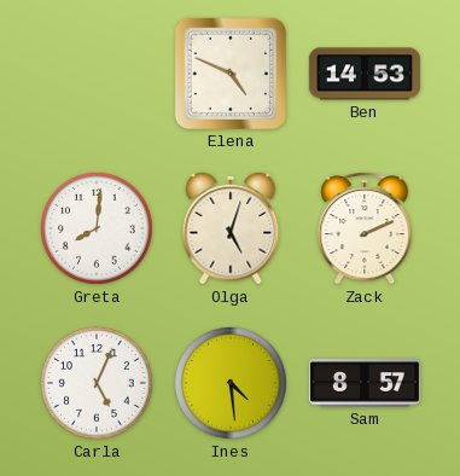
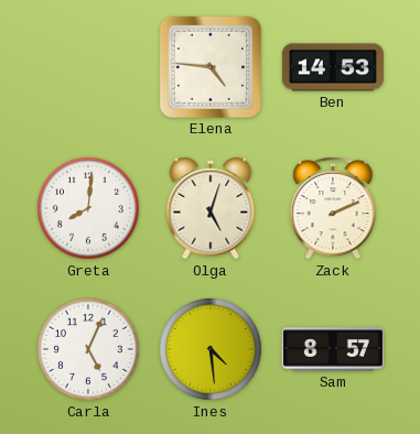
Elena: 4:49 -> 4:46 (211, 67)
